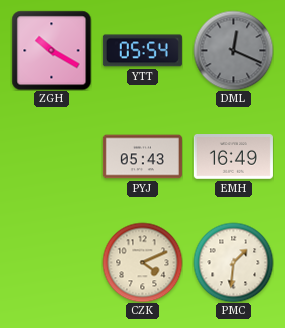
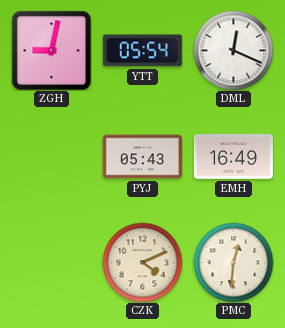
ZGH: 10:20 -> 9:02 (51, 50)
DML dial: grey -> white (233, 50)
PMC: 1:31 -> 12:31 (233, 262)
